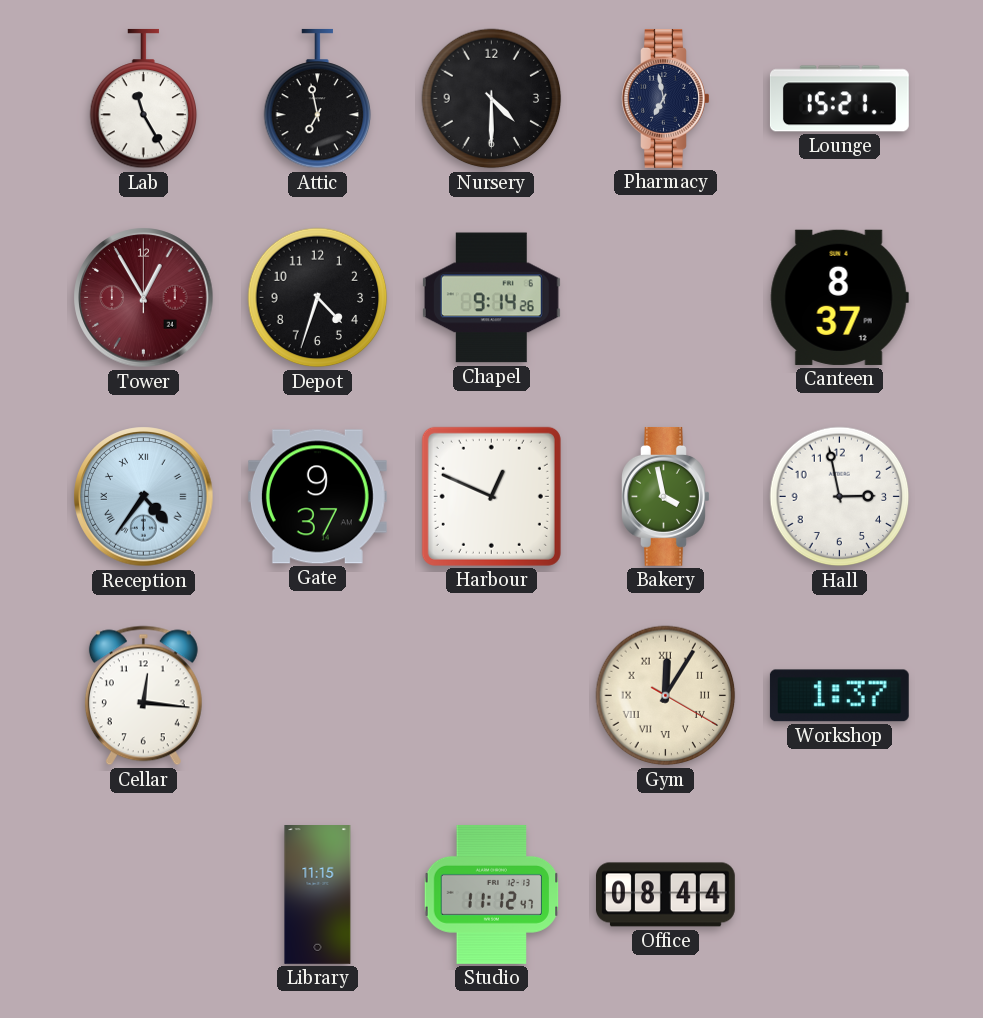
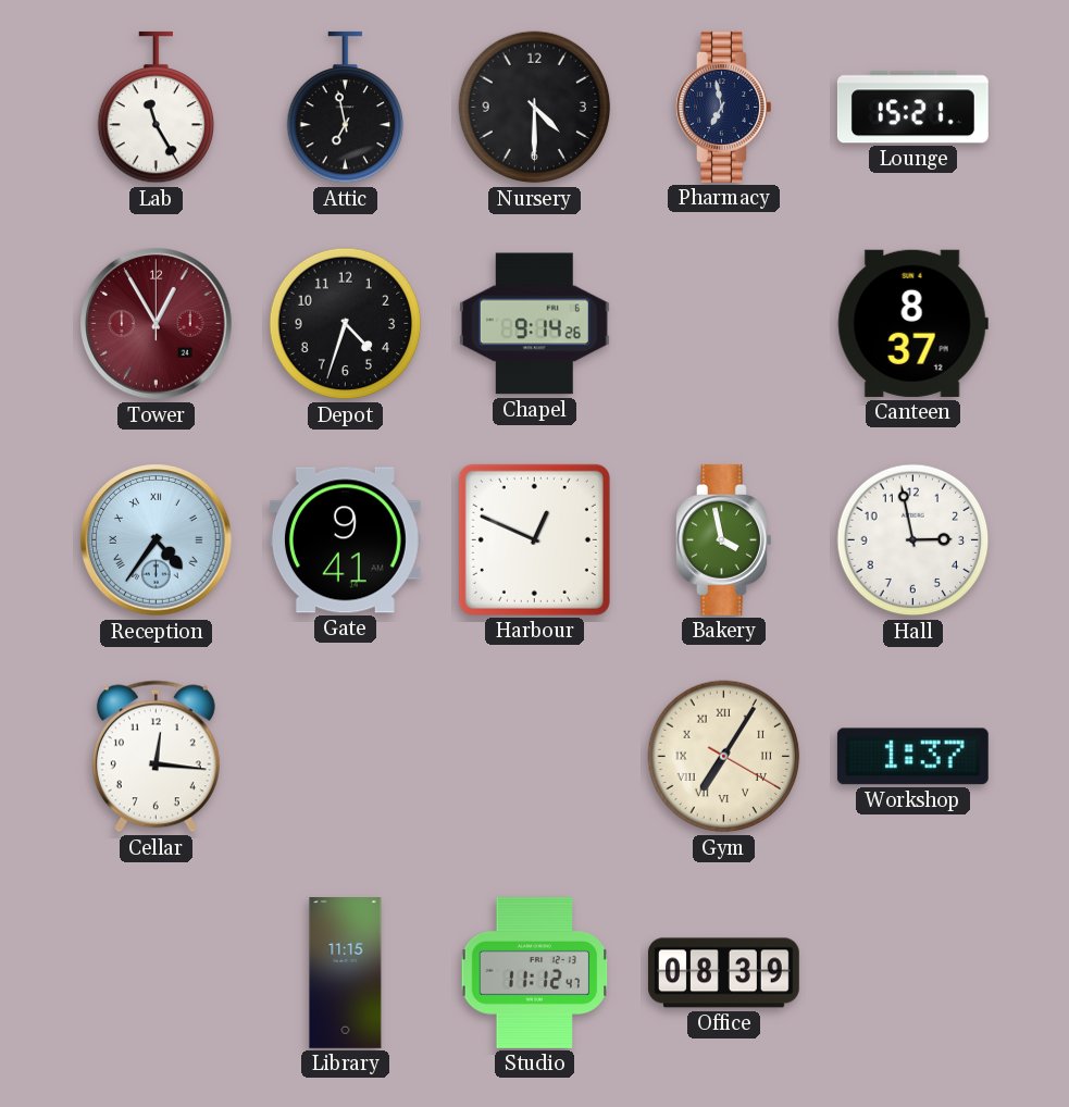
Gate: 9:37 -> 9:41 (345, 540)
Gym: 12:05 -> 7:05 (724, 757)
Office: 08:44 -> 08:39 (724, 973)
